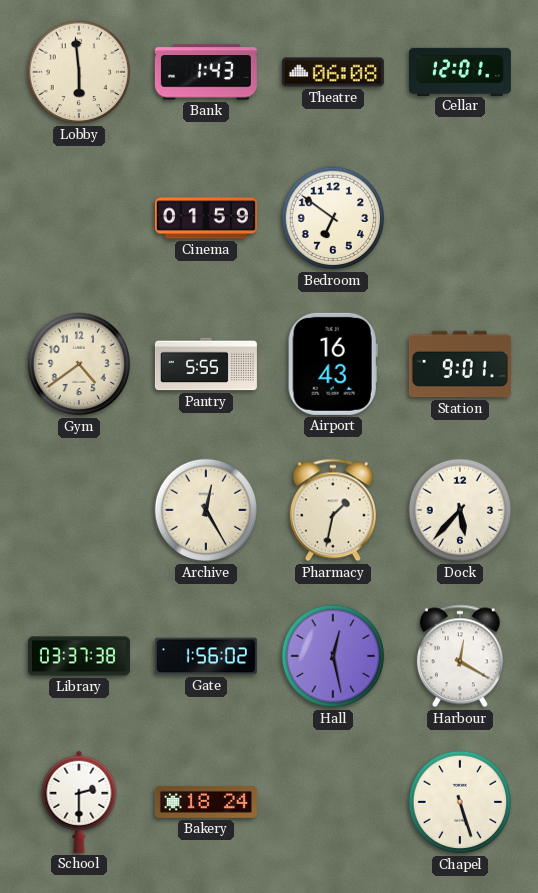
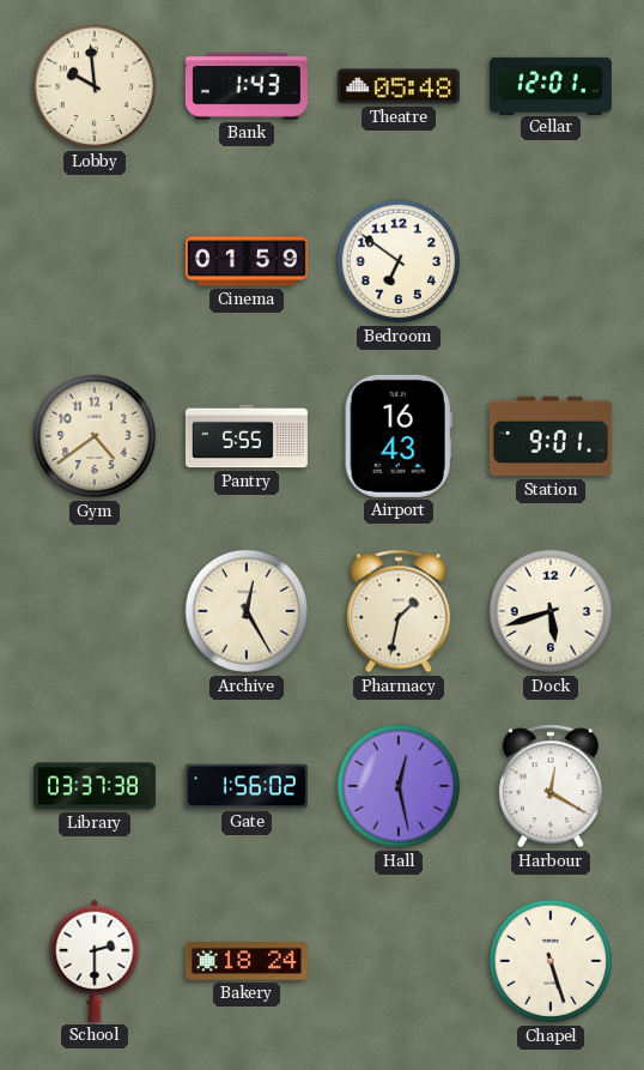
Lobby: 5:59 -> 9:59 (95, 86)
Theatre: 06:08 -> 05:48 (399, 86)
Dock: 5:37 -> 5:42 (551, 611)
